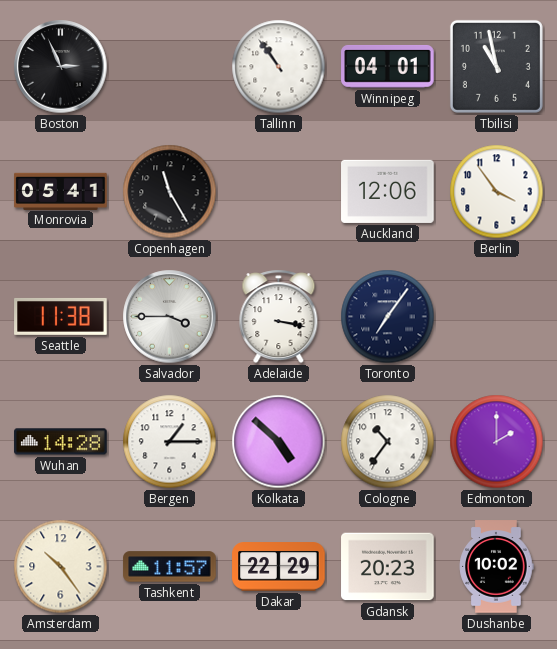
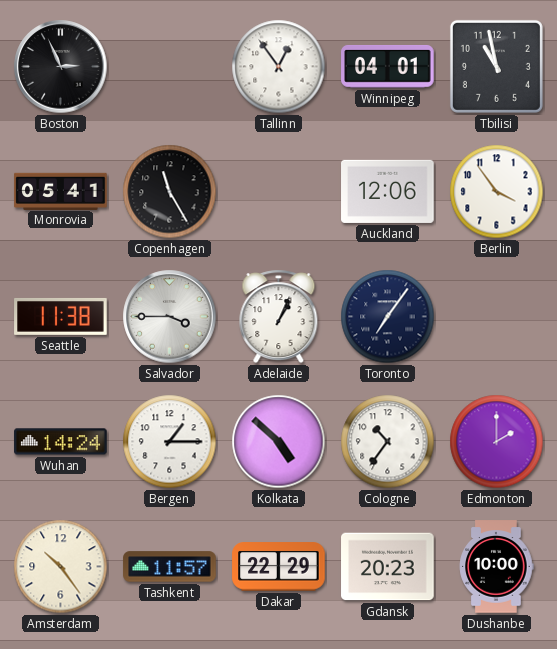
Tallinn: 10:54 -> 12:54 (279, 67)
Adelaide: 3:17 -> 1:04 (279, 317)
Wuhan: 14:28 -> 14:24 (61, 442)
Dushanbe: 10:02 -> 10:00 (496, 567)
